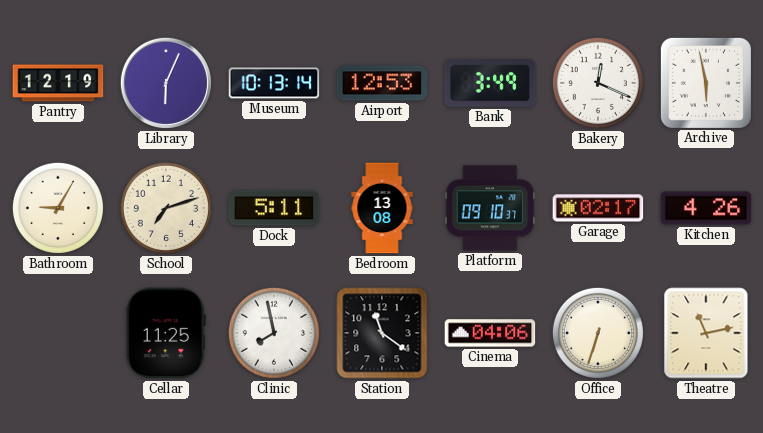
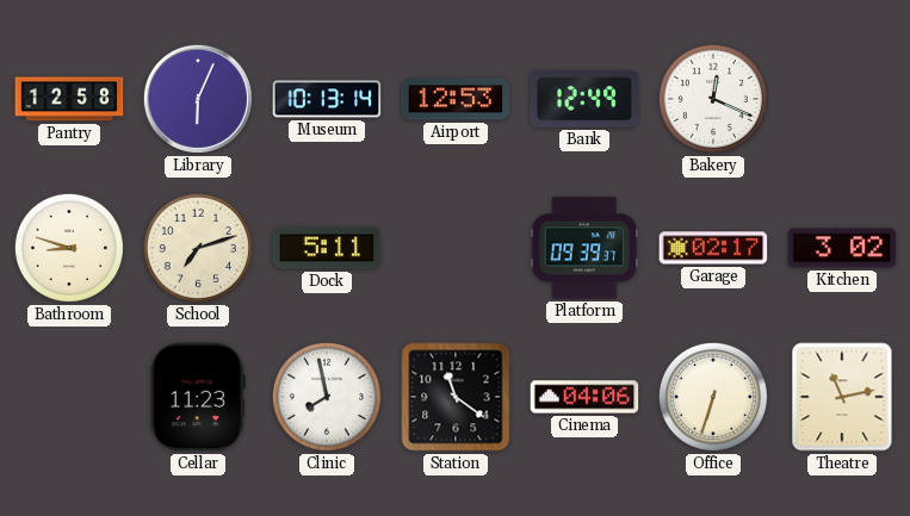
Pantry: 12:19 -> 12:58 (69, 99)
Bank: 3:49 -> 12:49 (584, 99)
Archive: 5:58 -> none (706, 83)
Bathroom: 9:05 -> 8:48 (69, 248)
Bedroom: 13:08 -> none (382, 208)
Platform: 09:10 -> 09:39 (584, 248)
Kitchen: 4:26 -> 3:02 (842, 248)
Cellar: 11:25 -> 11:23 (198, 397)
